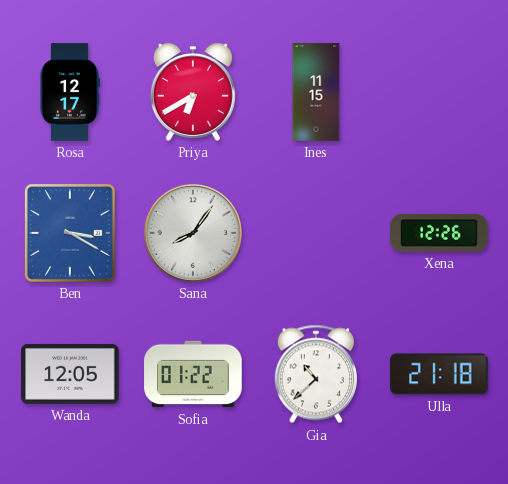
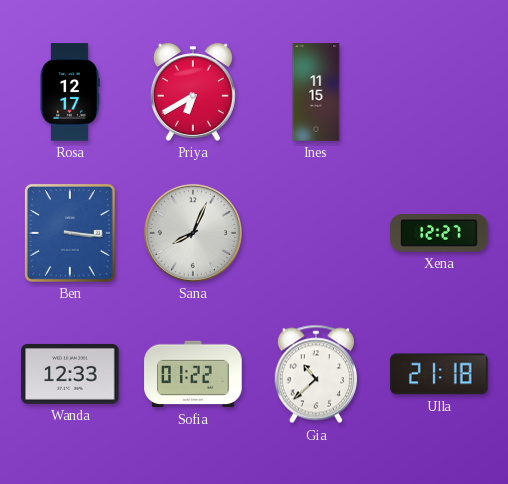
Ben: 3:20 -> 3:16 (70, 233)
Sana: 8:06 -> 8:04 (193, 233)
Xena: 12:26 -> 12:27 (439, 233)
Wanda: 12:05 -> 12:33 (70, 374)
